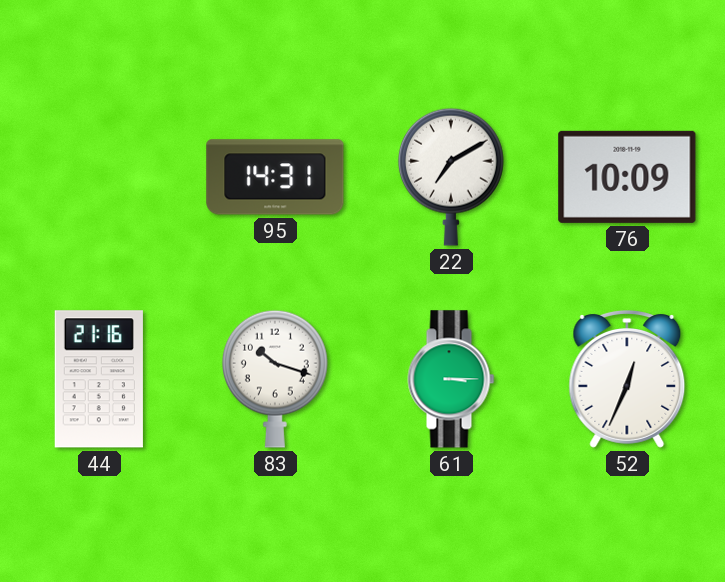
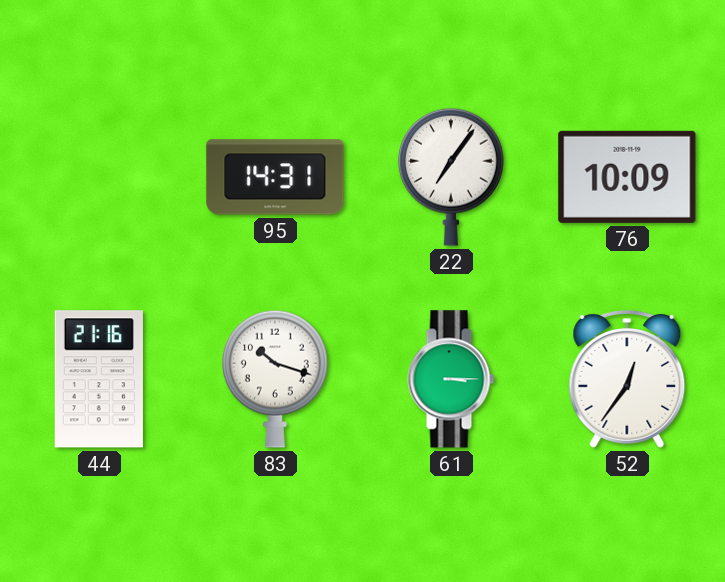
22: 7:10 -> 7:06 (451, 177)
52: 12:34 -> 12:36 (627, 380)
